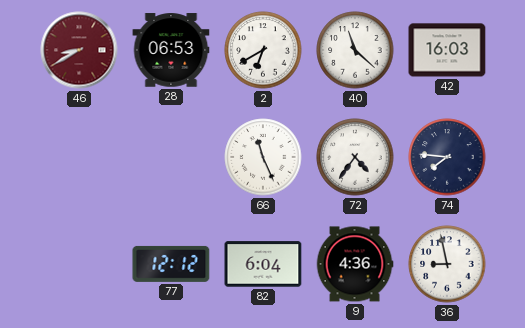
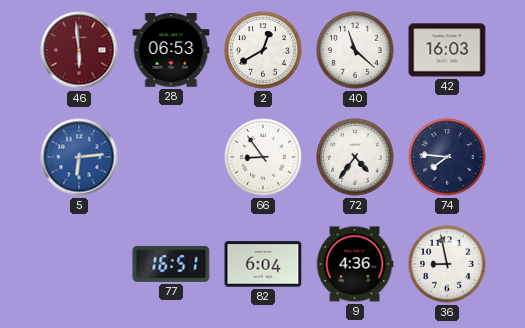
46: 8:40 -> 5:59 (79, 50)
2: 6:40 -> 12:40 (263, 50)
5: none -> 6:14 (79, 157)
66: 11:26 -> 8:54 (263, 157)
77: 12:12 -> 16:51 (171, 264)
